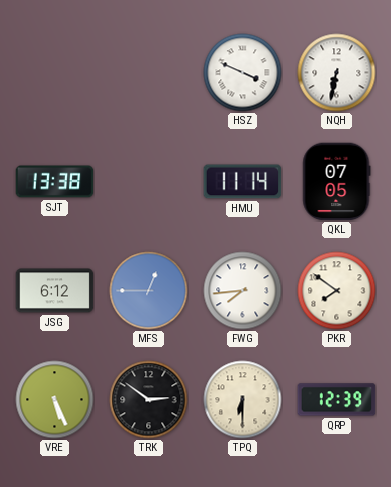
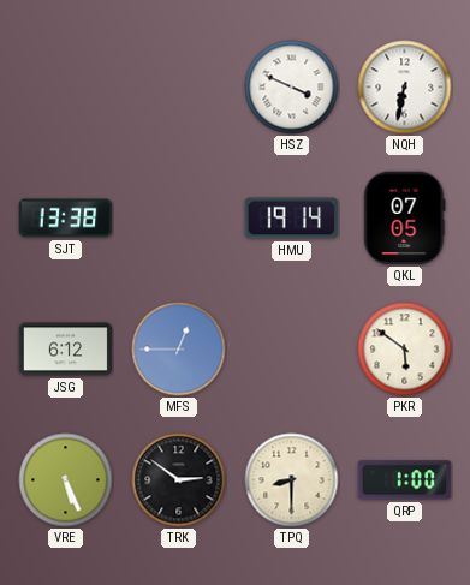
HMU: 11:14 -> 19:14 (292, 219)
FWG: 7:44 -> none (243, 291)
PKR: 7:51 -> 5:51 (405, 350)
TPQ: 6:30 -> 8:30 (292, 480)
QRP: 12:39 -> 1:00 (405, 480)
